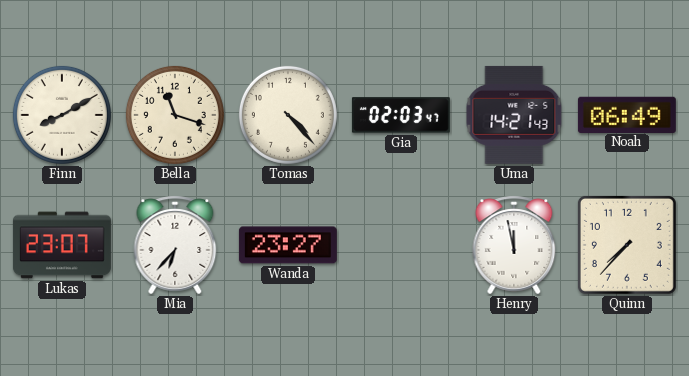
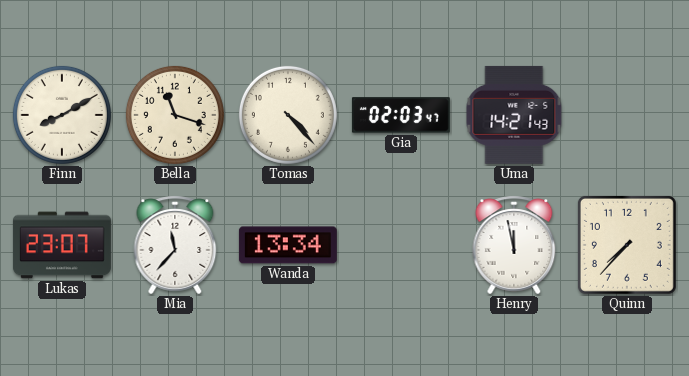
Noah: 06:49 -> none (627, 114)
Mia: 6:37 -> 11:37 (175, 245)
Wanda: 23:27 -> 13:34 (288, 245)
